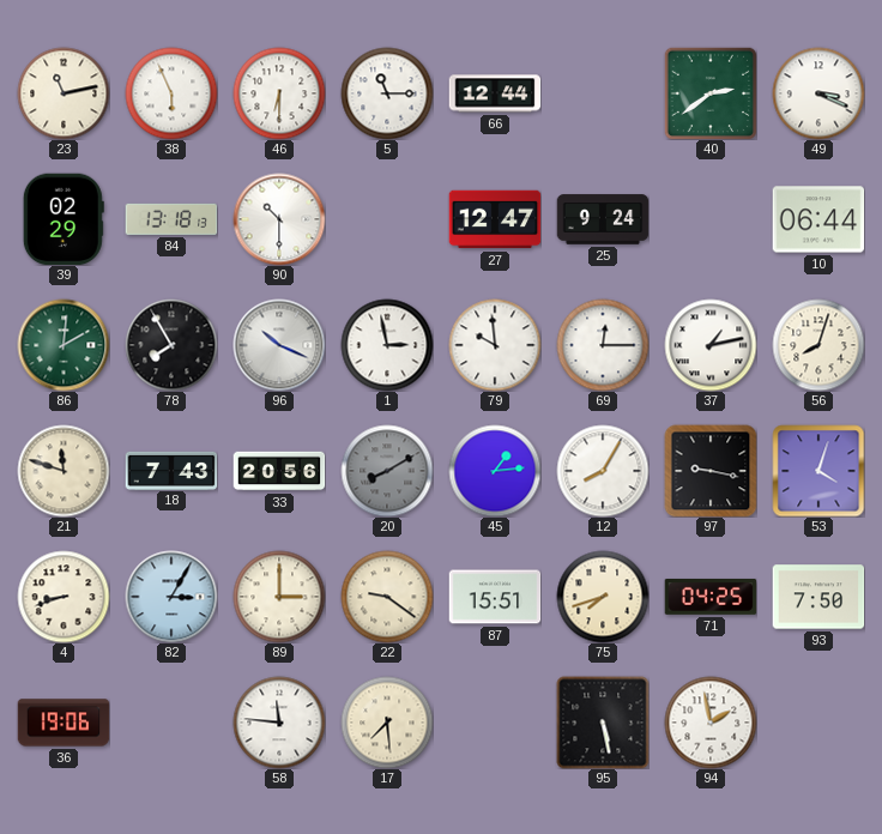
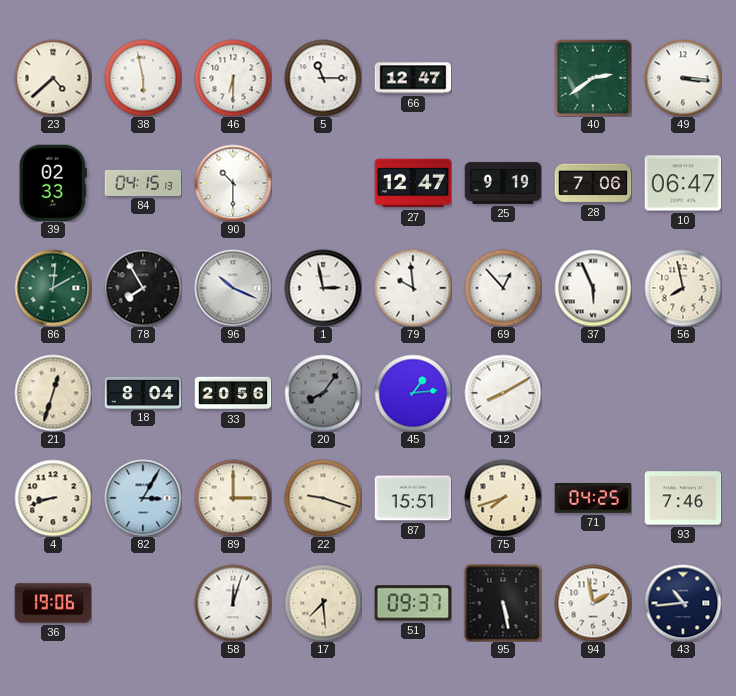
23: 11:13 -> 4:38 (53, 78)
38: 5:56 -> 5:58 (143, 78)
66: 12:44 -> 12:47 (413, 78)
49: 3:19 -> 3:16 (683, 78)
39: 02:29 -> 02:33 (53, 183)
84: 13:18 -> 04:15 (143, 183)
25: 9:24 -> 9:19 (503, 183)
28: none -> 7:06 (593, 183)
10: 06:44 -> 06:47 (683, 183)
69: 12:15 -> 12:53 (503, 288)
37: 1:13 -> 5:56 (593, 288)
56: 8:03 -> 7:58 (683, 288)
21: 11:48 -> 12:33 (53, 393)
18: 7:43 -> 8:04 (143, 392)
20: 8:10 -> 8:06 (323, 393)
12: 8:05 -> 8:10 (503, 393)
97: 9:17 -> none (711, 471)
53: 4:03 -> none (818, 471)
22: 9:21 -> 9:18 (323, 498)
93: 7:50 -> 7:46 (683, 498)
58: 11:46 -> 12:03 (233, 603)
51: none -> 09:37 (413, 603)
43: none -> 10:44 (683, 603)
